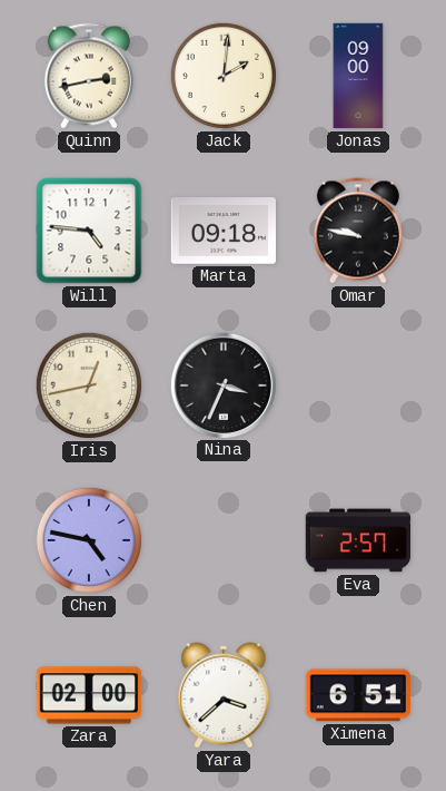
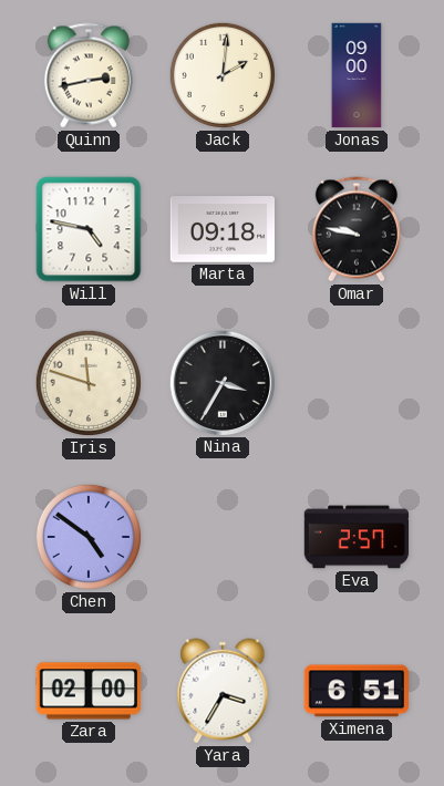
Will: 4:46 -> 4:47 (89, 229)
Iris: 12:43 -> 11:48 (89, 383)
Nina: 3:34 -> 3:35 (221, 382)
Chen: 4:47 -> 4:51 (89, 537)
Yara: 3:38 -> 3:35 (223, 691)
